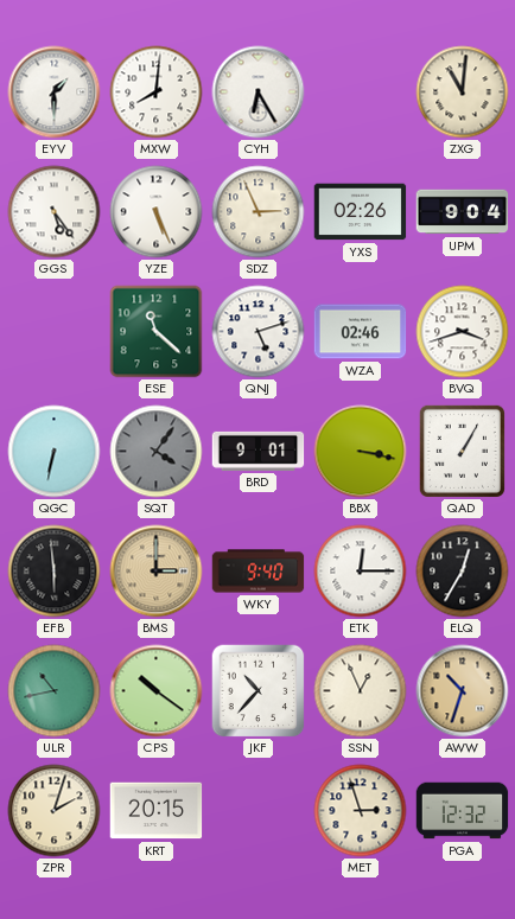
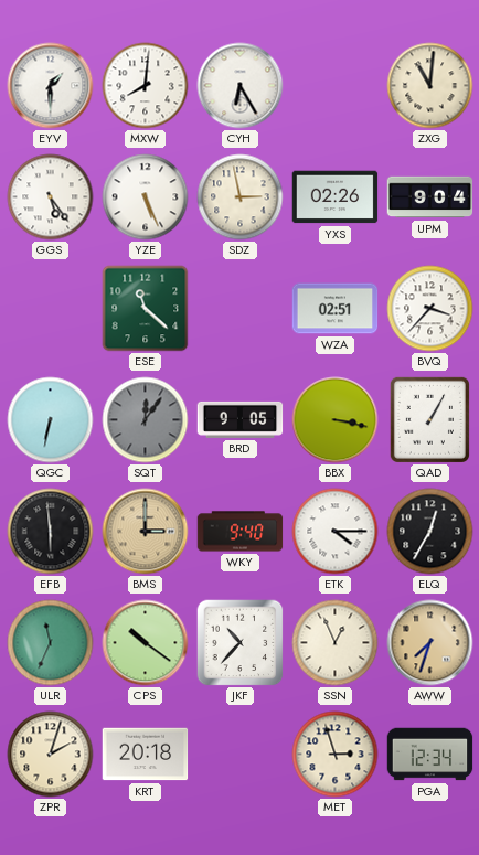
SDZ: 2:56 -> 2:58 (241, 197)
QNJ: 5:12 -> none (259, 332)
WZA: 02:46 -> 02:51 (336, 309)
BVQ: 3:42 -> 3:37 (430, 309)
SQT: 4:06 -> 12:06 (146, 420)
BRD: 9:01 -> 9:05 (241, 419)
ETK: 12:15 -> 4:15 (336, 532)
ULR: 10:43 -> 11:34 (51, 643)
AWW: 10:33 -> 7:33 (430, 643)
KRT: 20:15 -> 20:18 (146, 755)
PGA: 12:32 -> 12:34 (430, 755)
